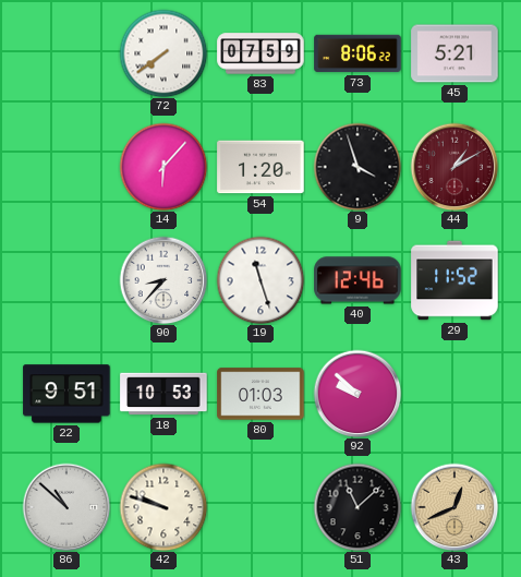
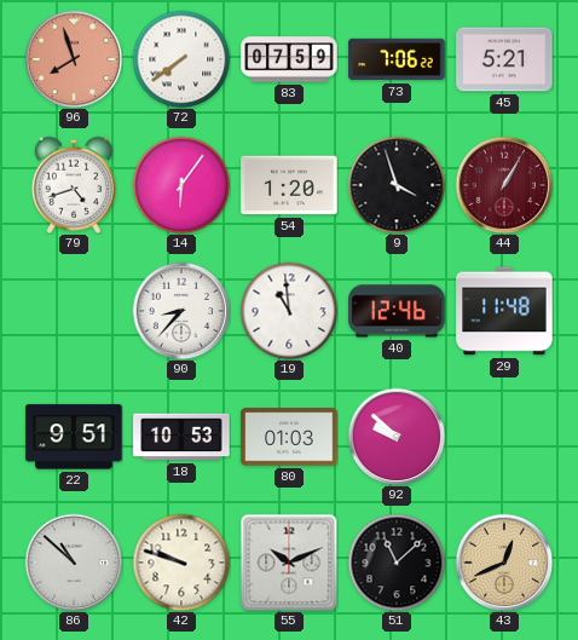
96: none -> 7:57 (74, 59)
73: 8:06 -> 7:06 (397, 59)
79: none -> 4:42 (73, 185)
14: 6:07 -> 6:06 (181, 185)
44: 1:10 -> 1:05 (504, 185)
19: 11:27 -> 10:59 (289, 311)
29: 11:52 -> 11:48 (504, 311)
55: none -> 10:11 (289, 563)
